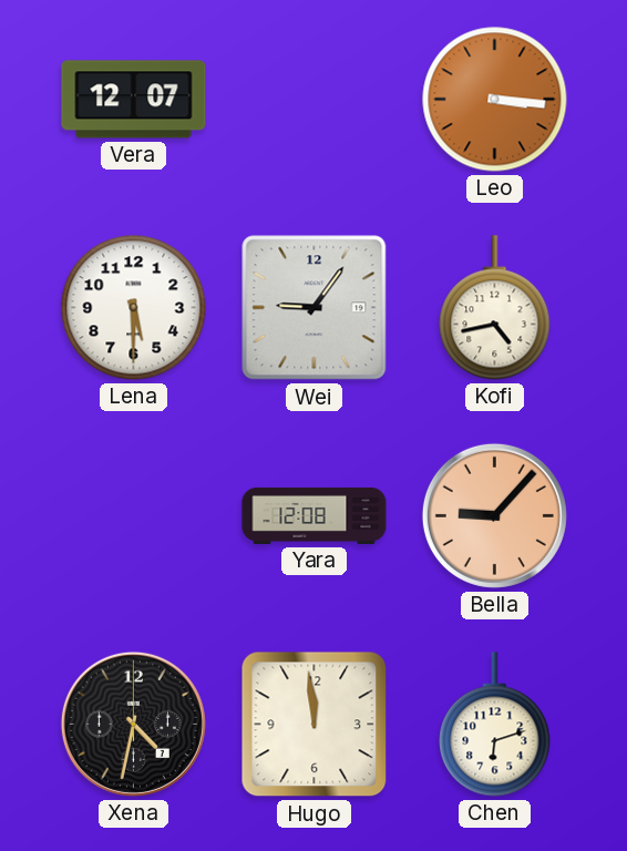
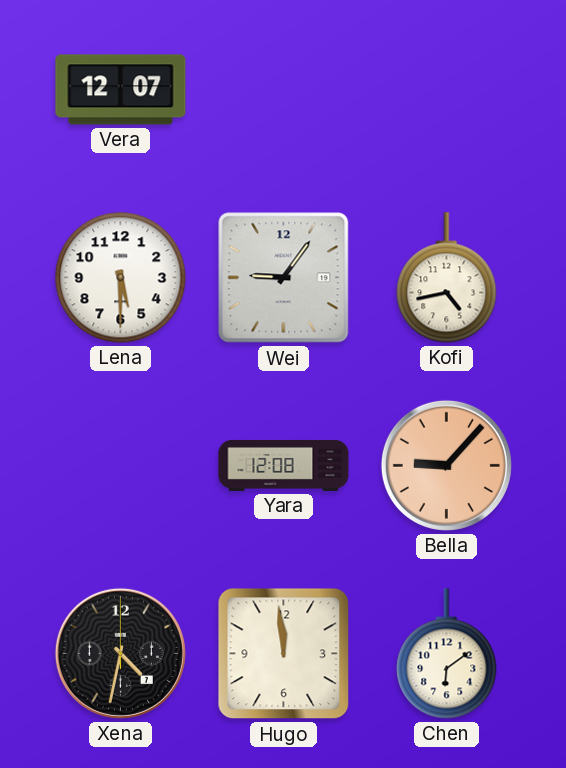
Leo: 3:16 -> none (495, 100)
Chen: 6:12 -> 6:09 (447, 654)
